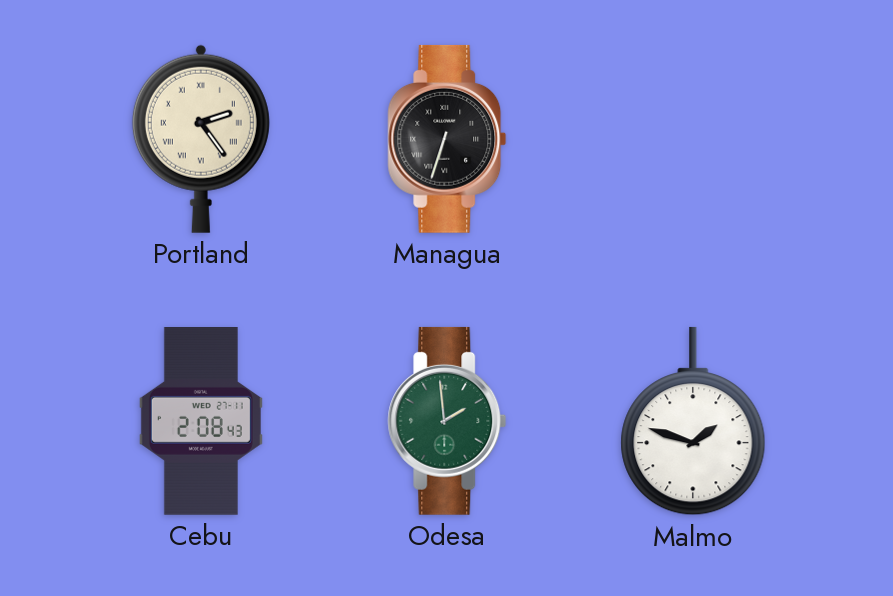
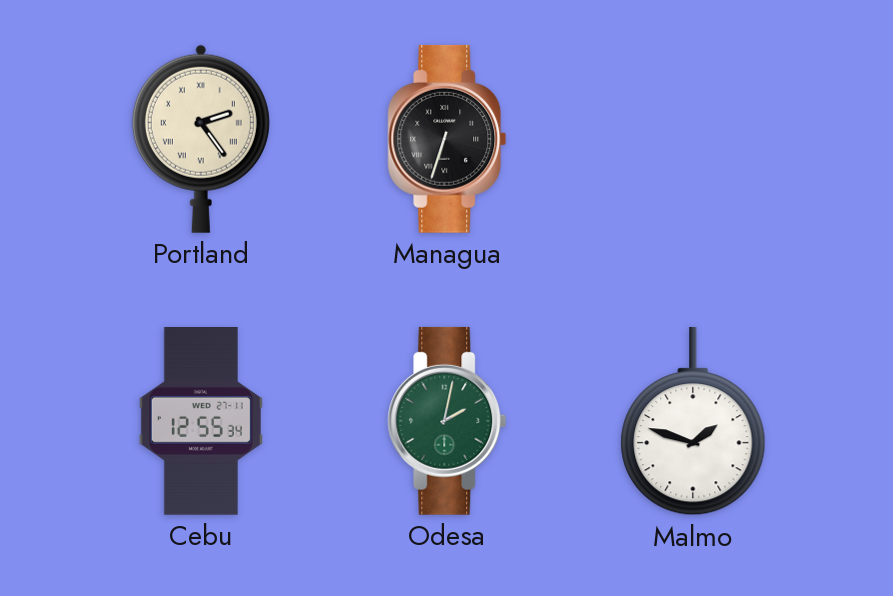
Cebu: 2:08 -> 12:55 (201, 422)
Odesa: 1:59 -> 2:02 (447, 421)
